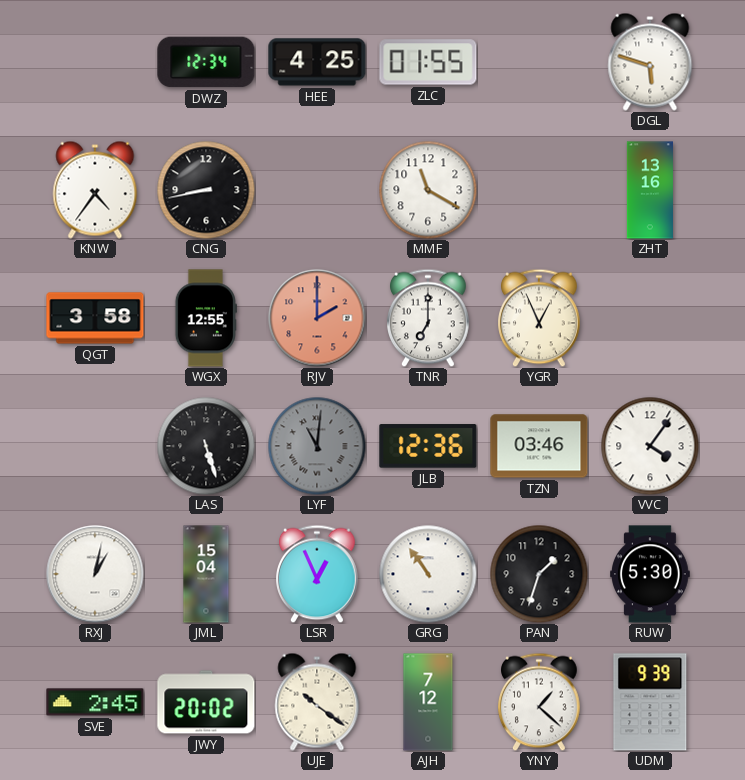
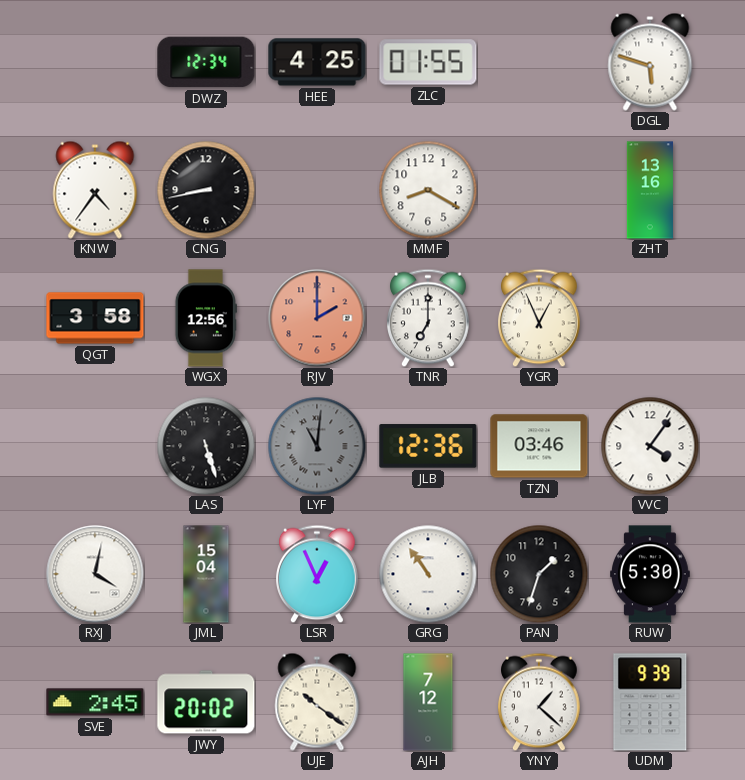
MMF: 11:20 -> 8:20 (428, 190)
WGX: 12:55 -> 12:56 (206, 318)
RXJ: 1:02 -> 4:02 (95, 574)
